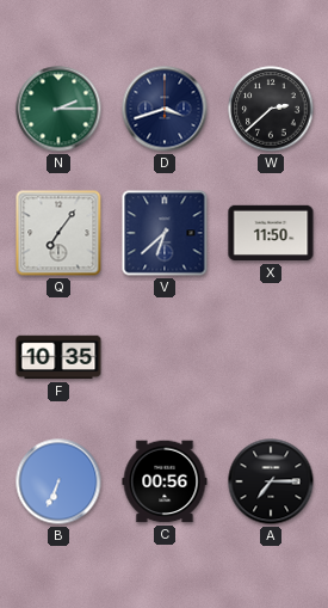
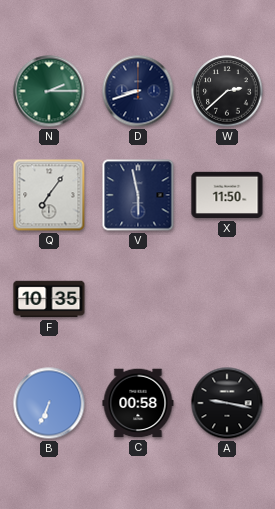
D: 3:42 -> 8:42 (138, 91)
V: 6:38 -> 5:58 (138, 195)
C: 00:56 -> 00:58 (138, 403)
A: 7:15 -> 9:17 (227, 403)
